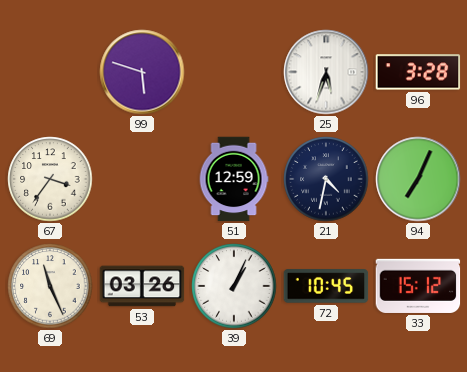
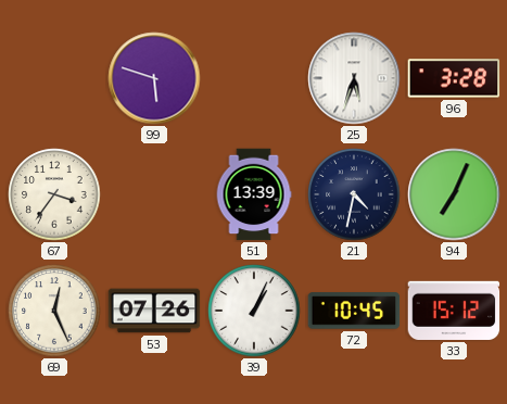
51: 12:59 -> 13:39 (254, 194)
69: 11:26 -> 12:26 (54, 311)
53: 03:26 -> 07:26 (154, 311)
